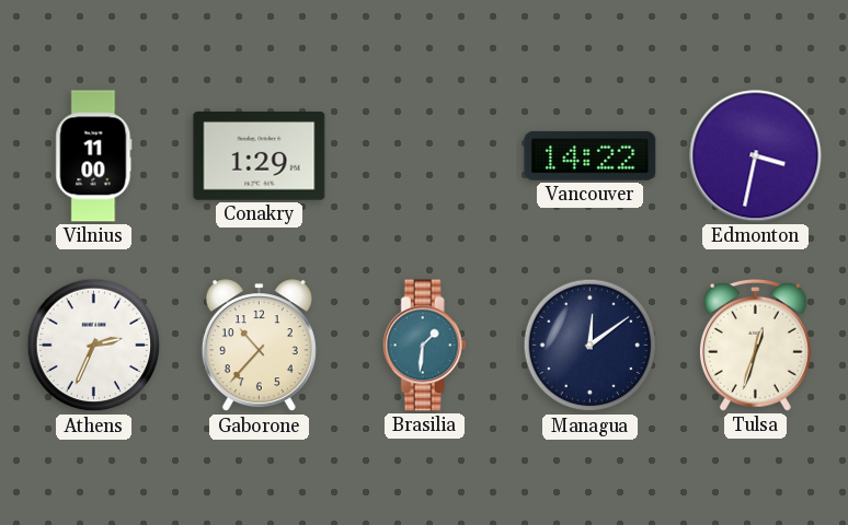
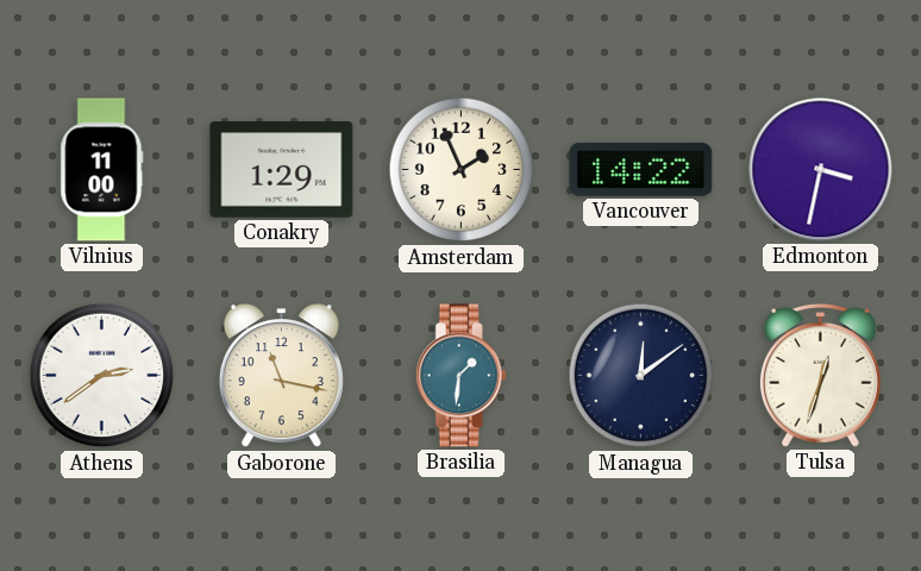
Amsterdam: none -> 1:56 (462, 170)
Athens: 2:34 -> 2:39 (102, 376)
Gaborone: 10:37 -> 11:17 (281, 376)
